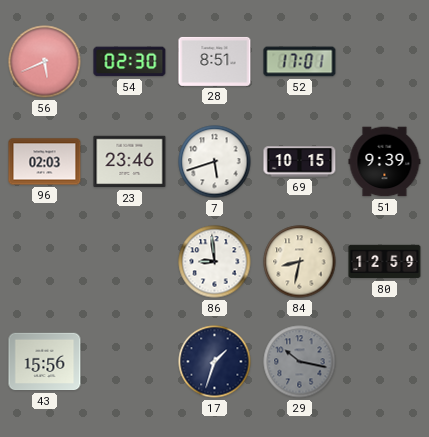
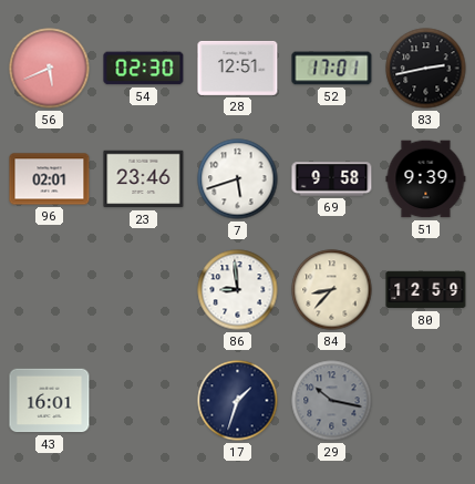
28: 8:51 -> 12:51 (238, 68)
83: none -> 2:43 (426, 69)
96: 02:03 -> 02:01 (50, 179)
69: 10:15 -> 9:58 (332, 179)
84: 8:32 -> 8:37 (332, 290)
43: 15:56 -> 16:01 (50, 401)
